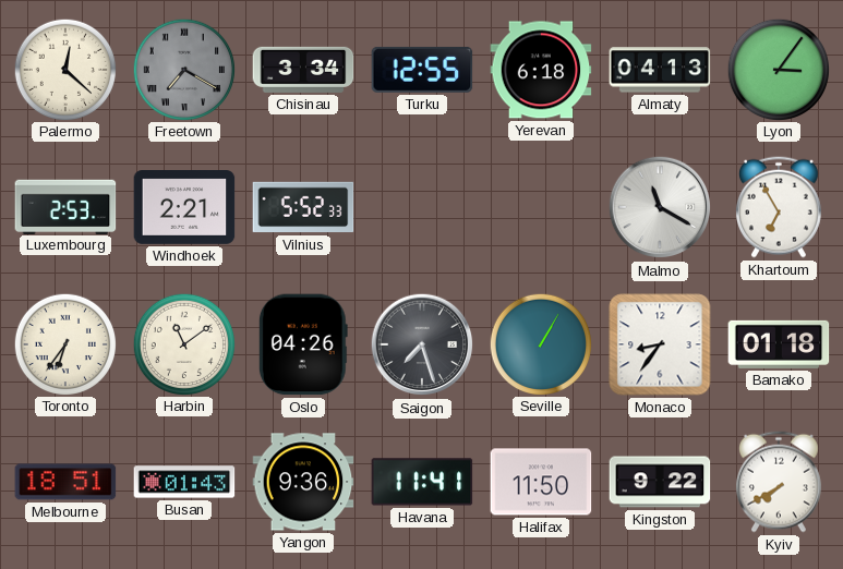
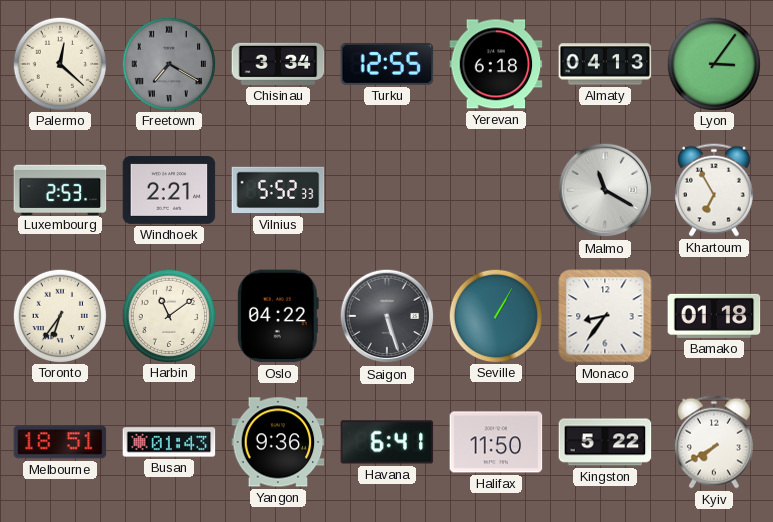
Oslo: 04:26 -> 04:22 (278, 316)
Saigon: 7:27 -> 5:27 (387, 316)
Havana: 11:41 -> 6:41 (387, 442)
Kingston: 9:22 -> 5:22 (605, 442)
